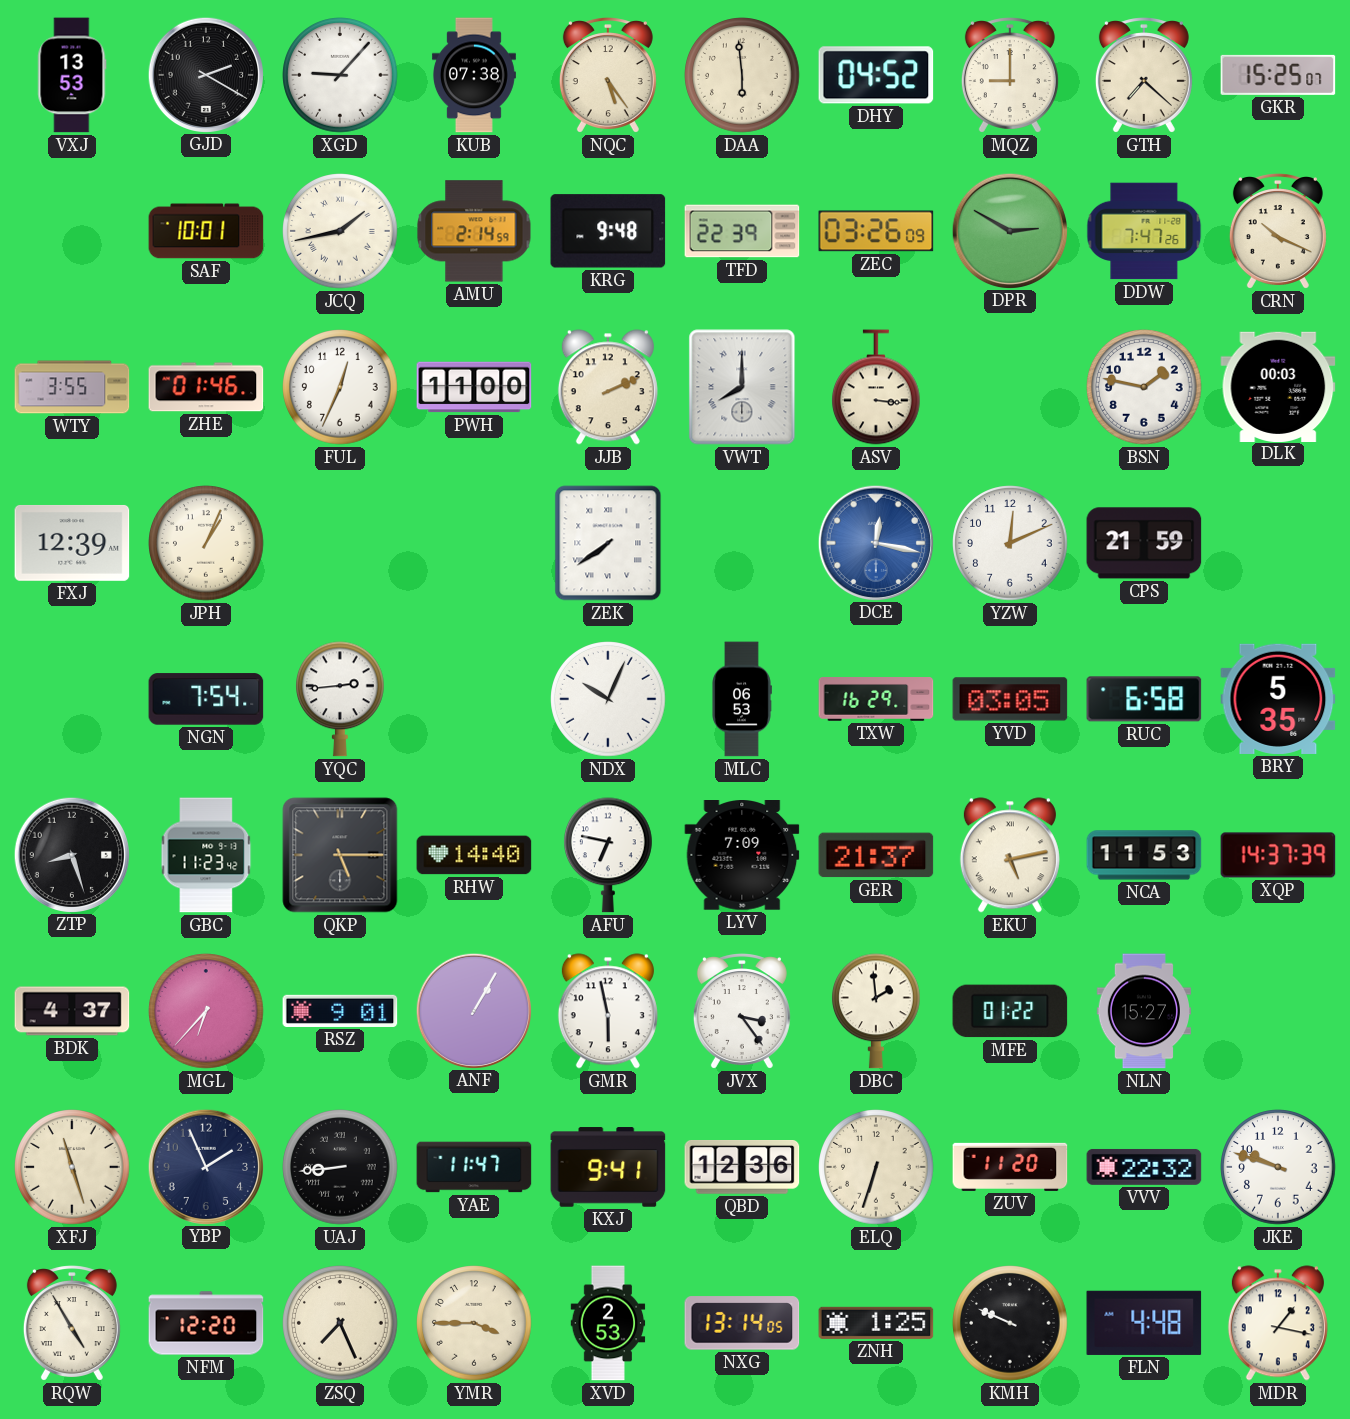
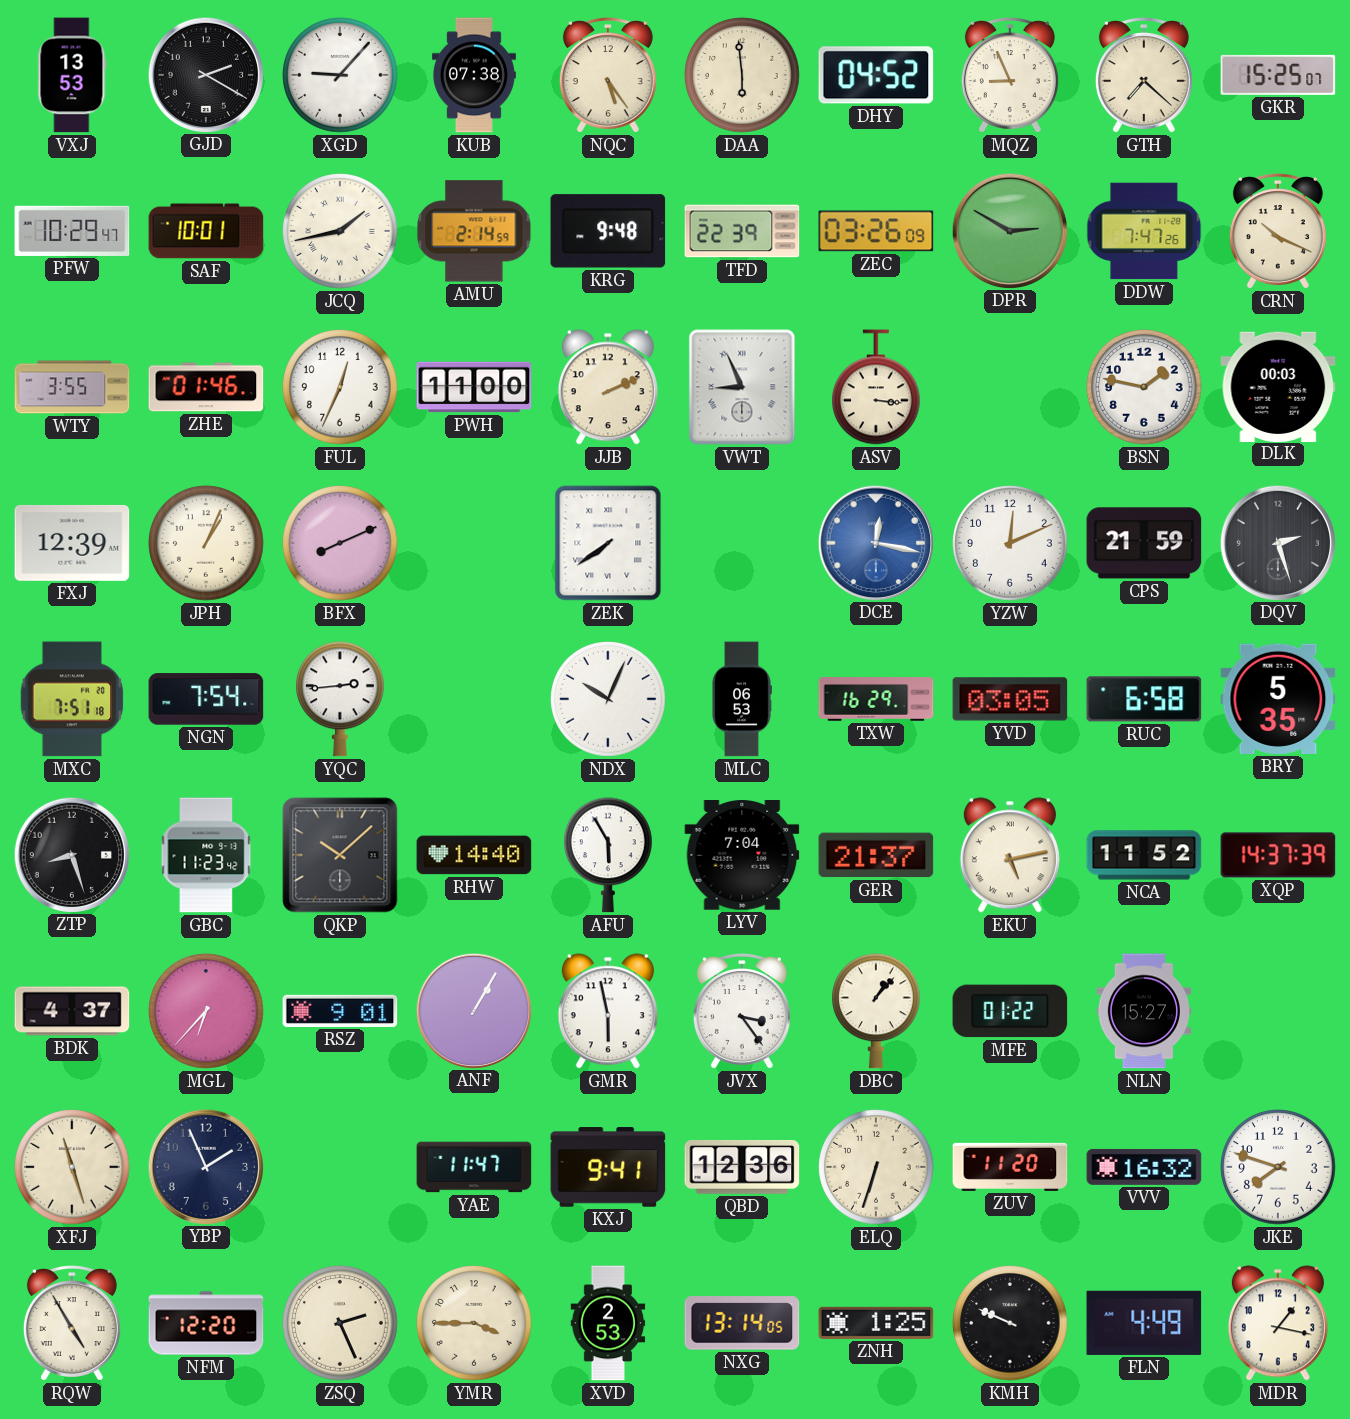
MQZ: 9:00 -> 8:56 (1010, 75)
PFW: none -> 10:29 (72, 231)
VWT: 8:00 -> 8:56 (742, 387)
BFX: none -> 8:11 (340, 543)
DQV: none -> 2:27 (1277, 542)
MXC: none -> 7:51 (72, 699)
QKP: 5:15 -> 10:08 (340, 855)
AFU: 6:47 -> 5:55 (609, 855)
LYV: 7:09 -> 7:04 (742, 856)
NCA: 11:53 -> 11:52 (1144, 855)
DBC: 1:59 -> 1:07 (877, 1011)
UAJ: 8:44 -> none (340, 1167)
VVV: 22:32 -> 16:32 (1144, 1167)
JKE: 9:48 -> 7:48 (1278, 1167)
ZSQ: 7:26 -> 2:26 (340, 1323)
FLN: 4:48 -> 4:49 (1144, 1323)
